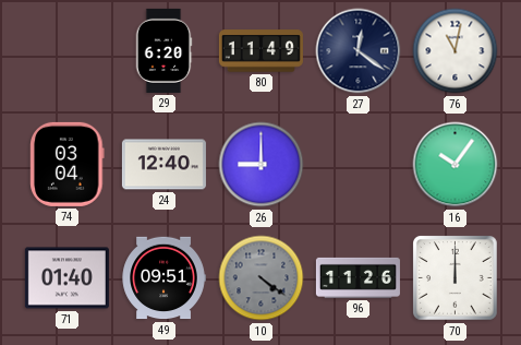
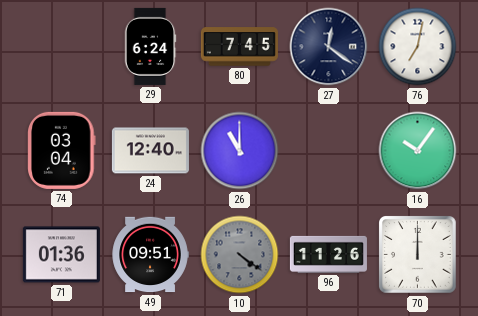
29: 6:20 -> 6:24 (150, 46)
80: 11:49 -> 7:45 (239, 47)
76: 11:02 -> 7:02 (418, 47)
26: 9:00 -> 11:00 (240, 151)
71: 01:40 -> 01:36 (61, 255)
